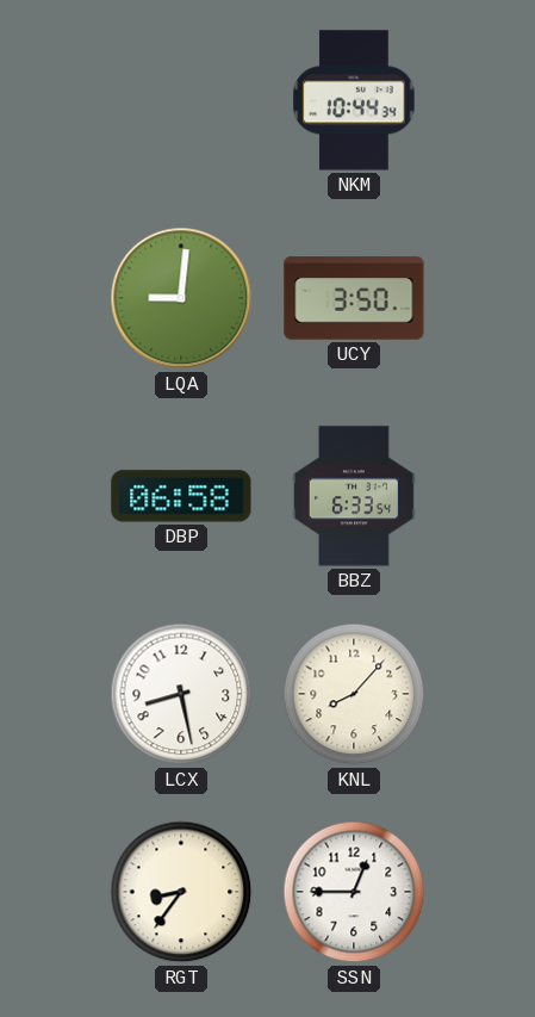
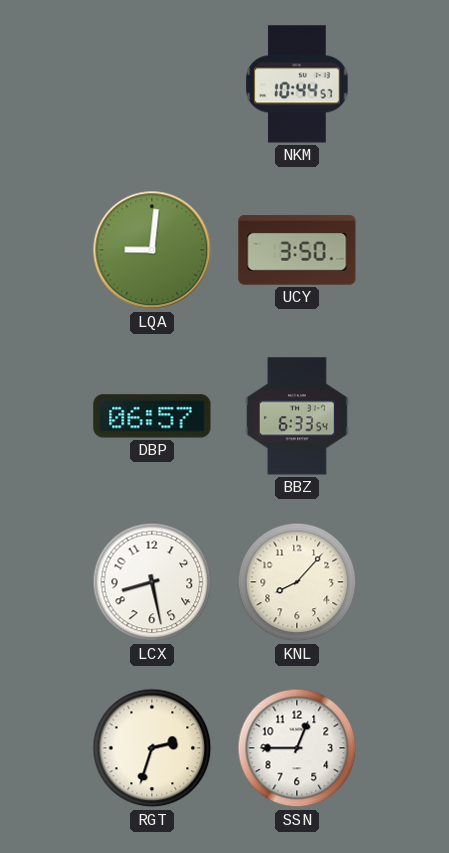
NKM: 10:44:34 -> 10:44:57 (297, 84)
DBP: 06:58 -> 06:57 (152, 416)
RGT: 8:36 -> 2:33 (152, 748)
